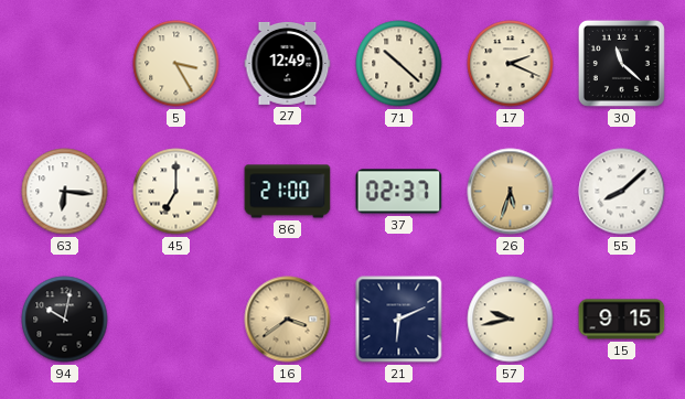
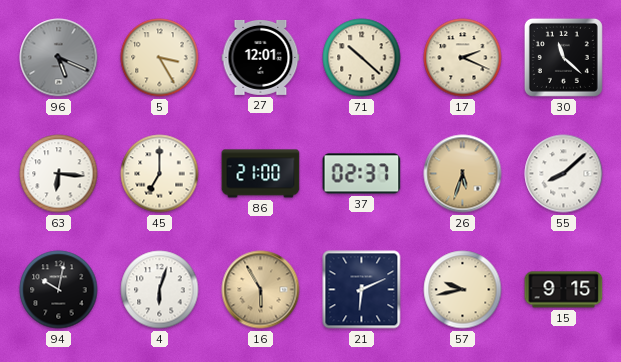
96: none -> 5:19 (59, 58)
27: 12:49 -> 12:01 (261, 57)
4: none -> 6:03 (160, 290)
16: 3:39 -> 5:55 (261, 290)
